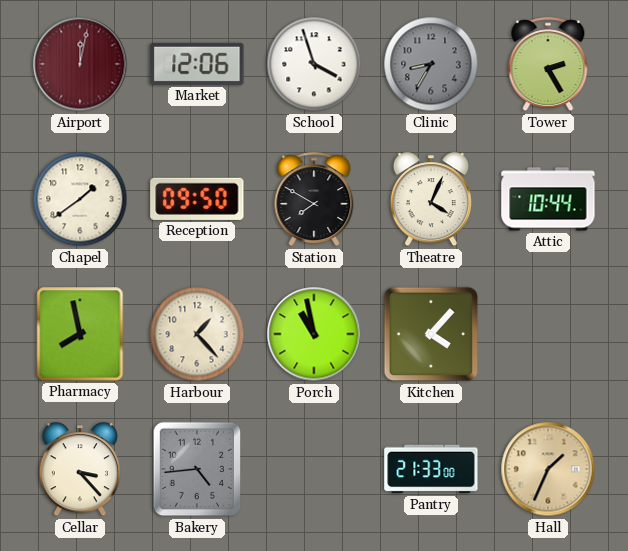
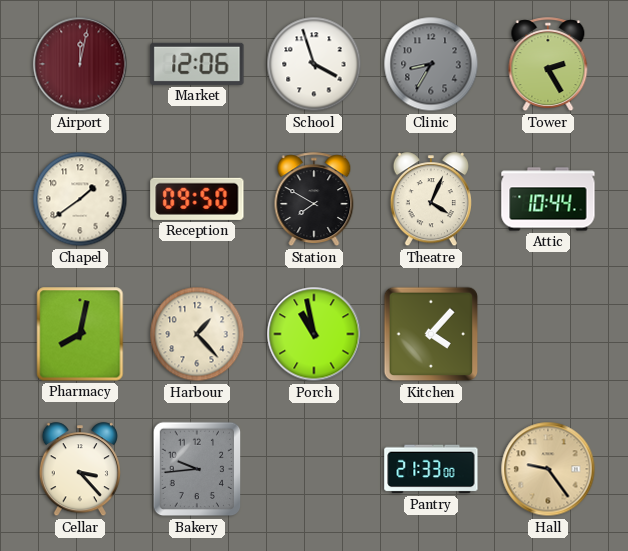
Pharmacy: 7:58 -> 8:02 (80, 334)
Bakery: 4:44 -> 9:44 (197, 469)
Hall: 1:34 -> 9:24 (548, 469)
